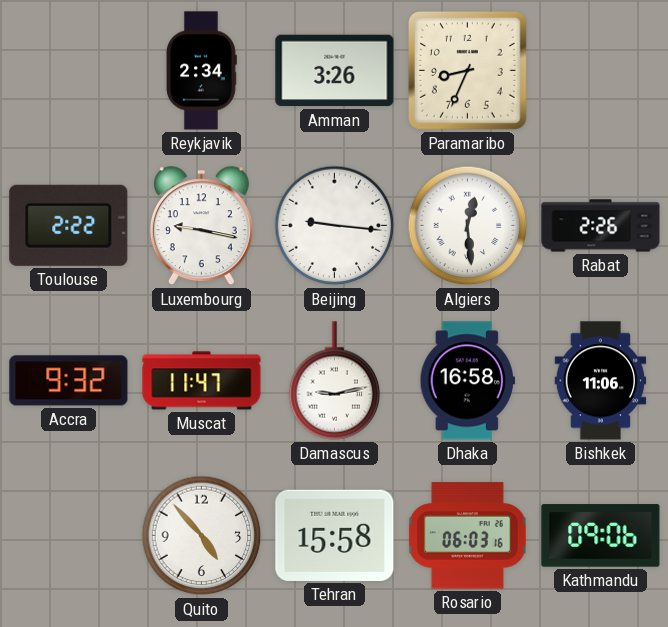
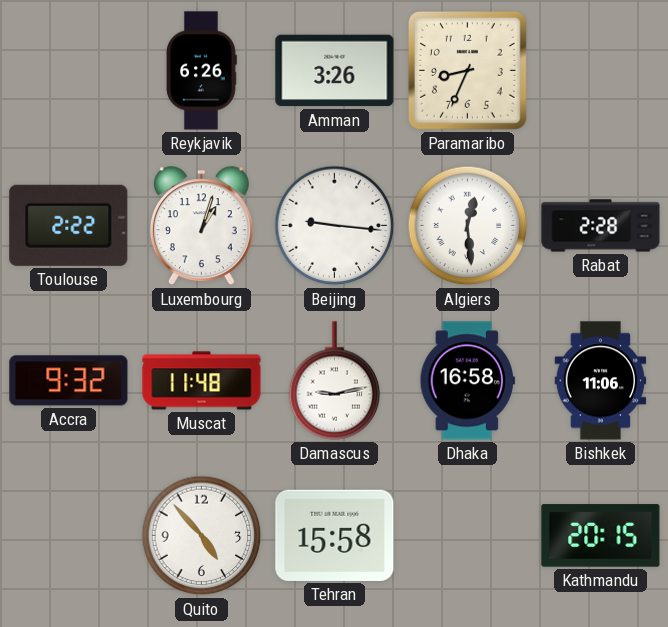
Reykjavik: 2:34 -> 6:26 (202, 71)
Luxembourg: 9:17 -> 1:03 (201, 226)
Rabat: 2:26 -> 2:28 (601, 226)
Muscat: 11:47 -> 11:48 (202, 381)
Rosario: 06:03 -> none (467, 536)
Kathmandu: 09:06 -> 20:15 (601, 536)
